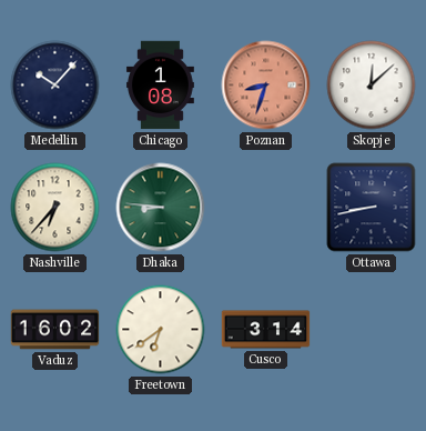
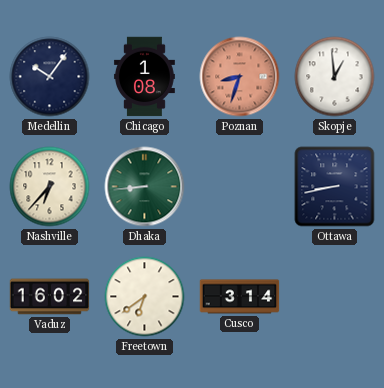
Medellin: 10:07 -> 10:06 (50, 77)
Skopje: 12:08 -> 12:59 (335, 77)
Dhaka: 8:46 -> 8:44 (145, 187)
